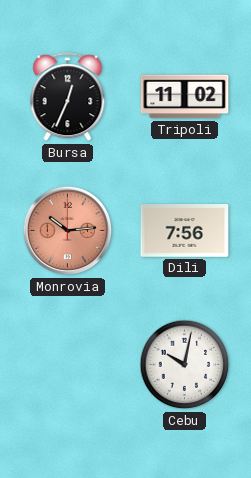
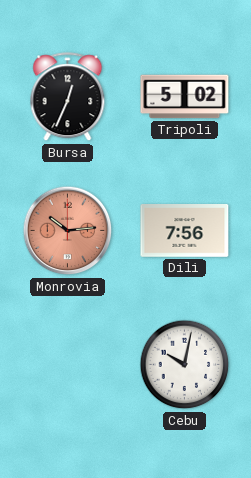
Tripoli: 11:02 -> 5:02 (185, 97)
